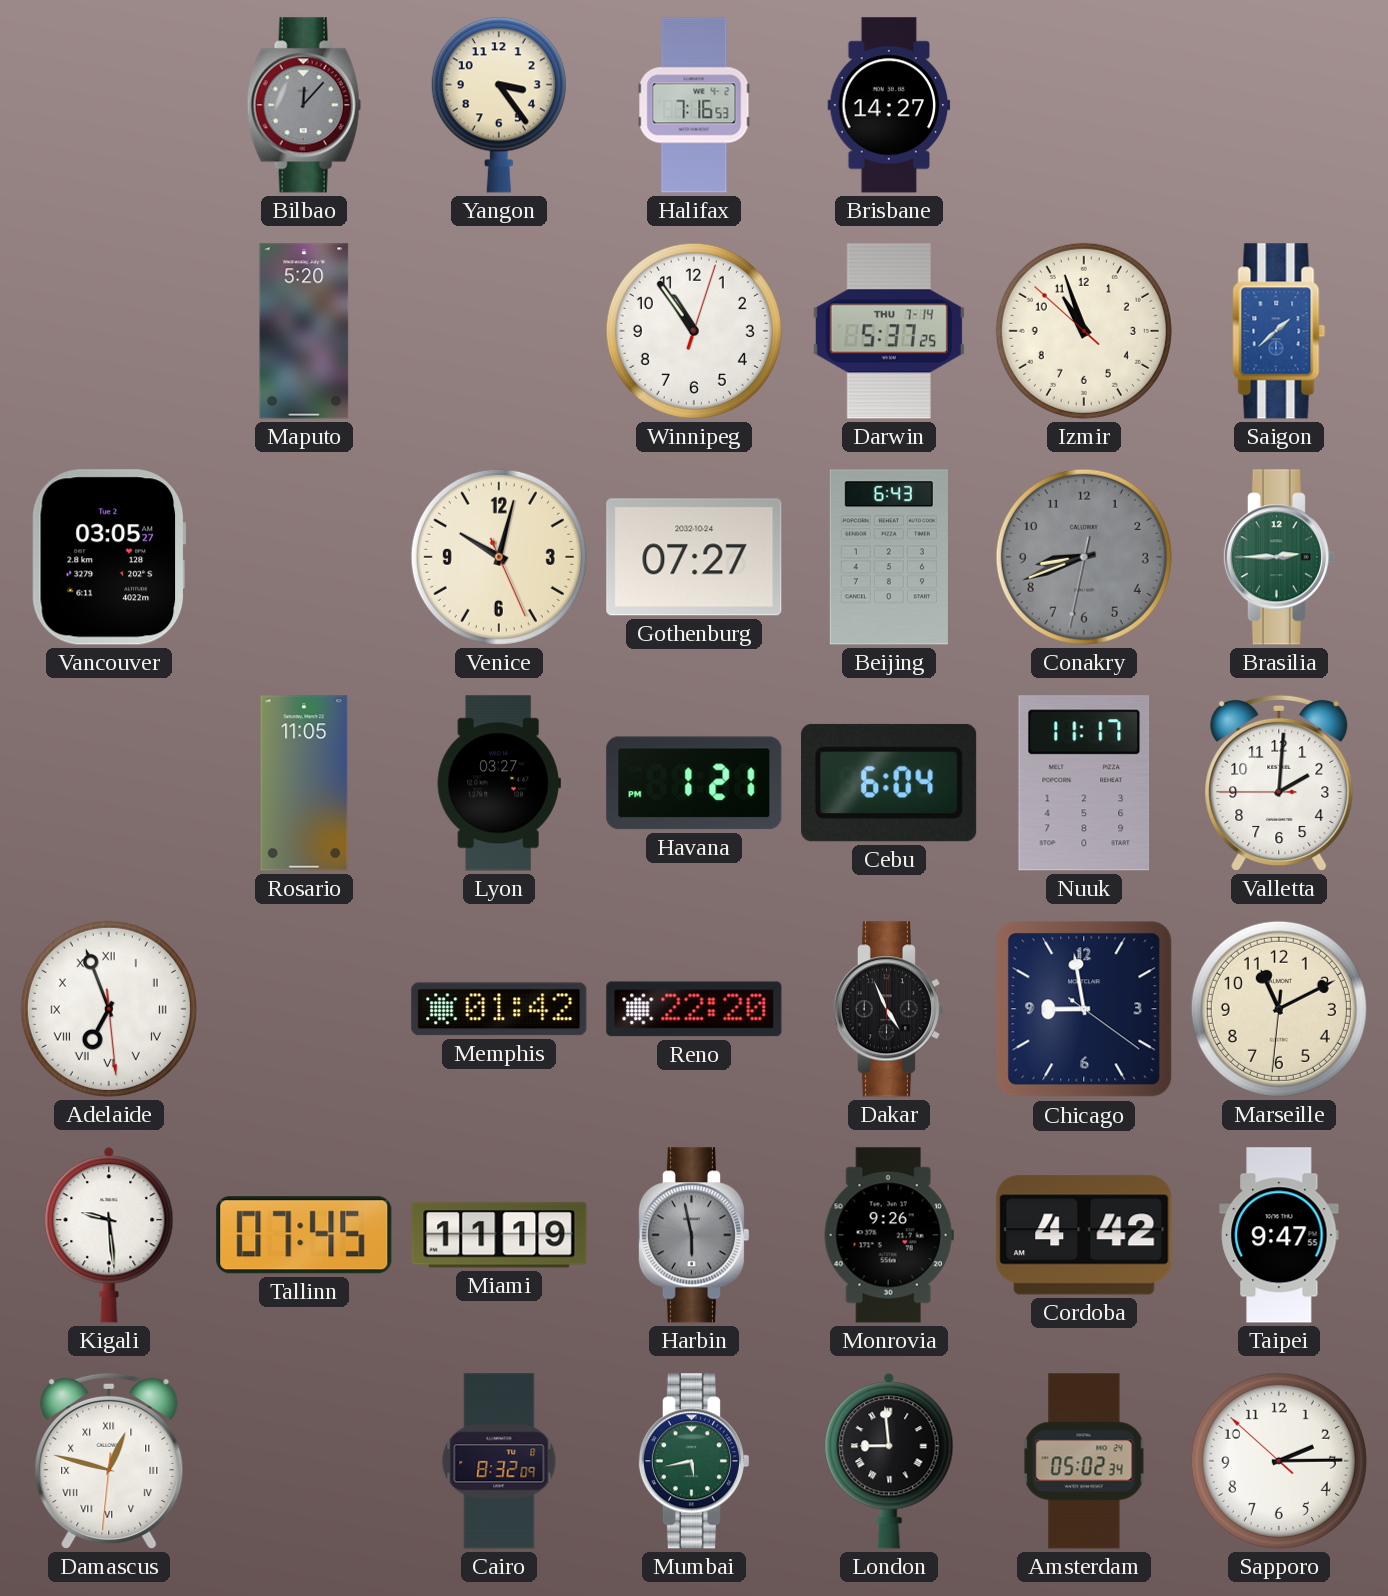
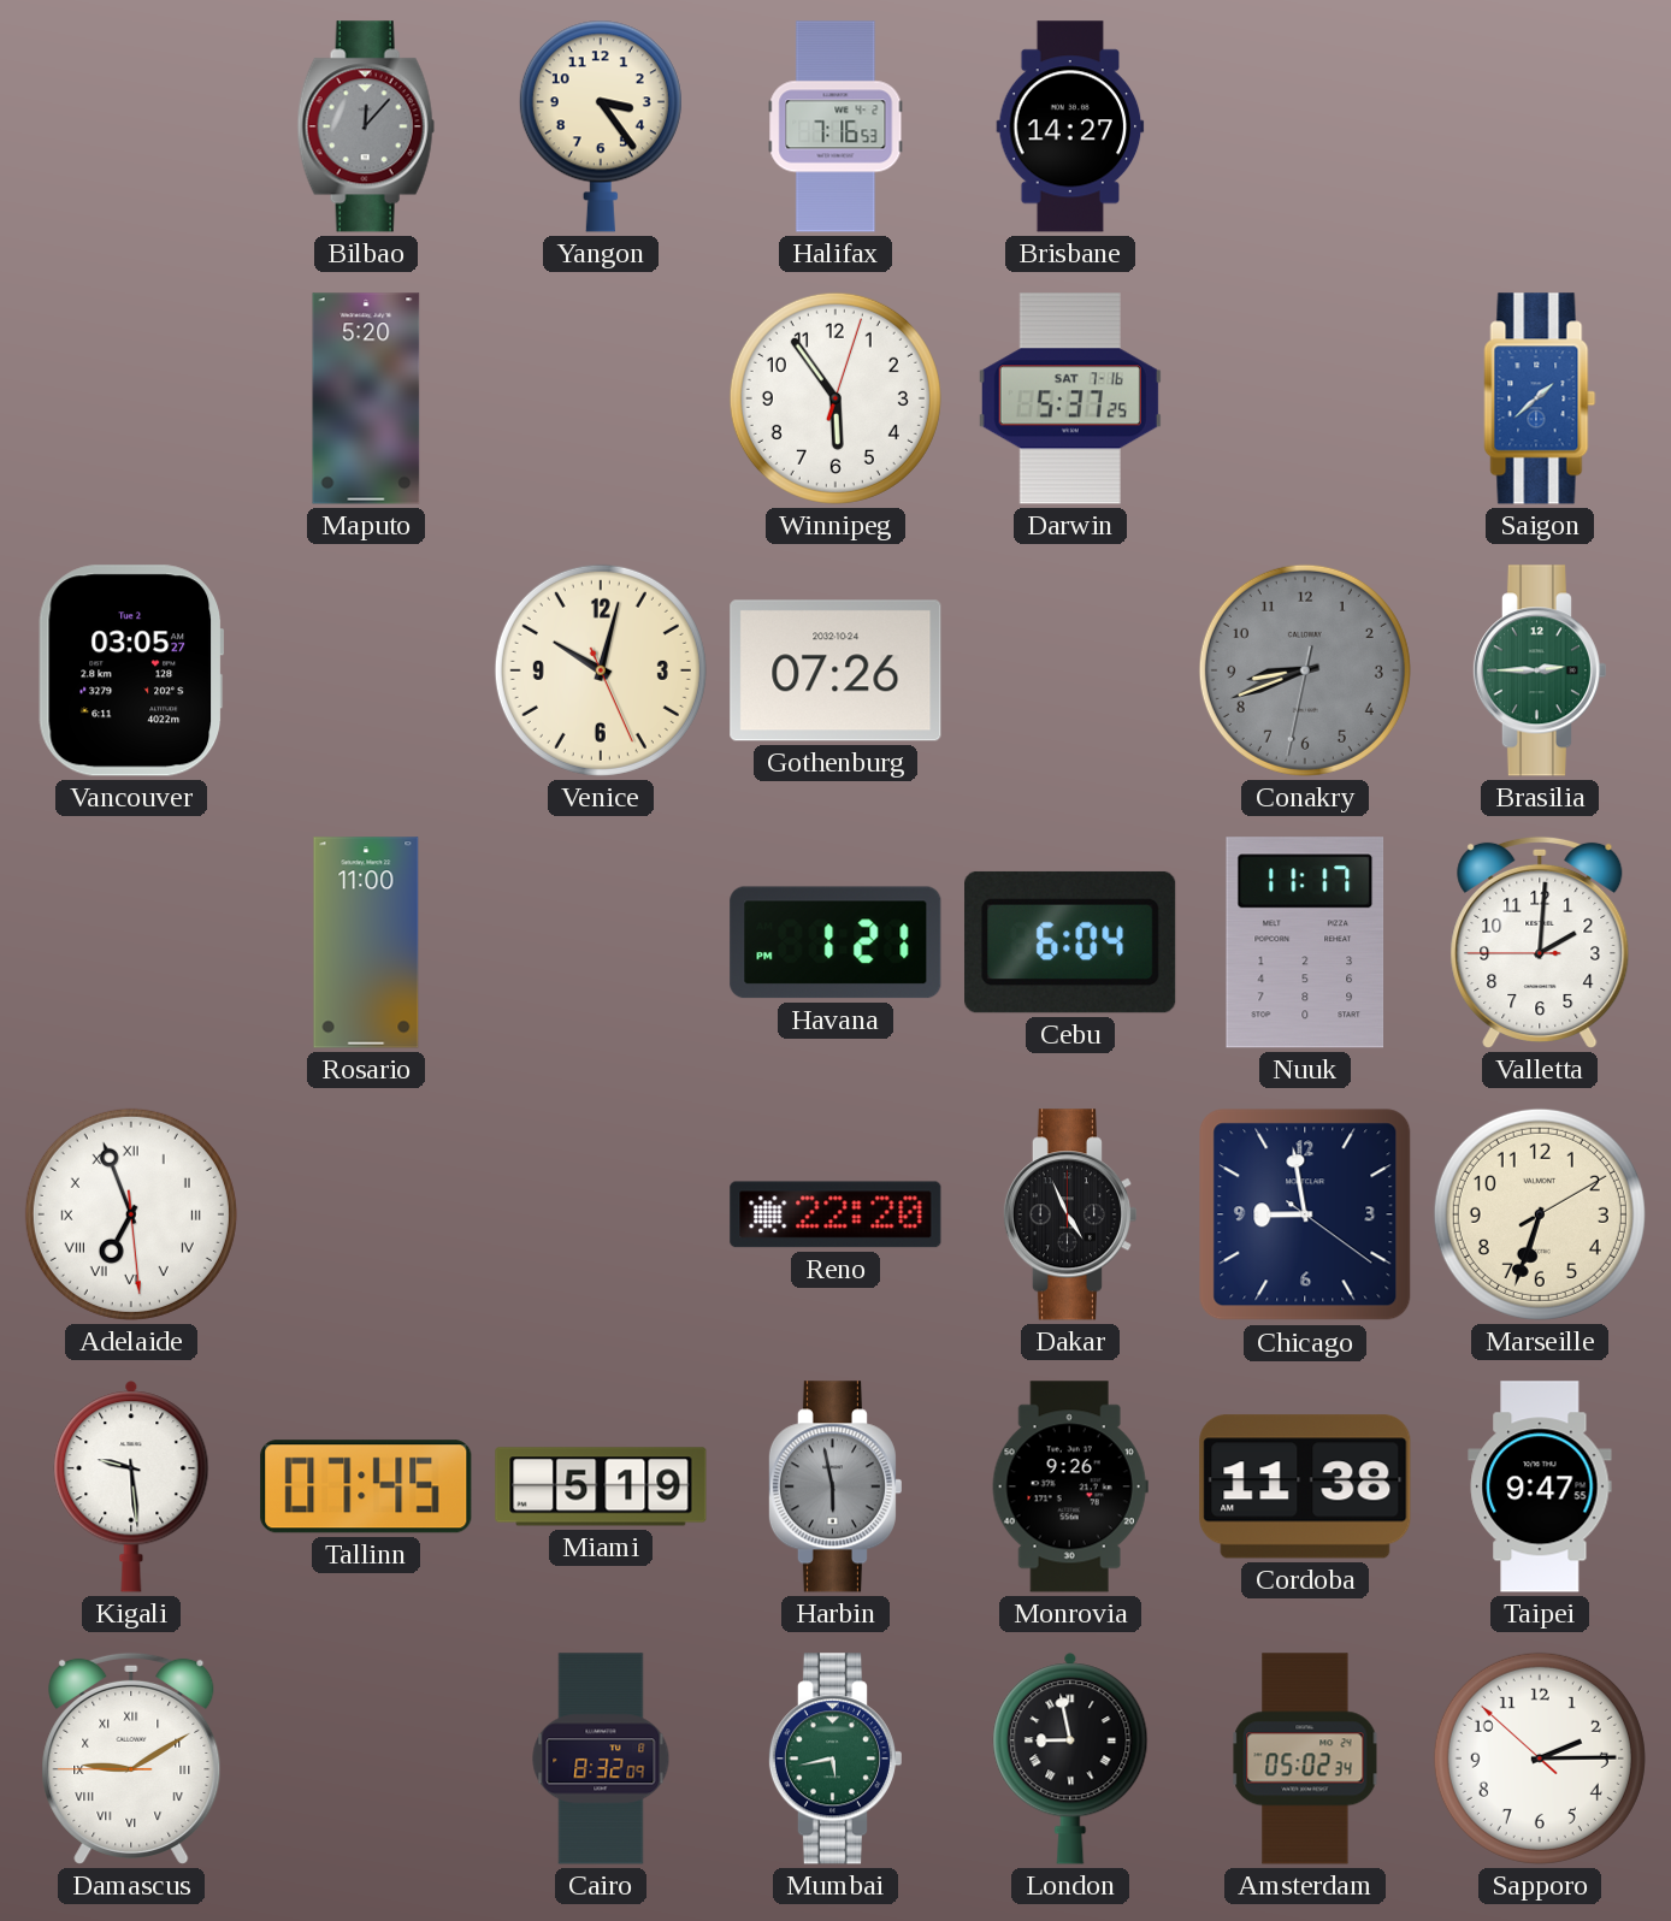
Winnipeg: 10:54 -> 5:54 (835, 398)
Darwin date: THU 7-14 -> SAT 7-16 (1070, 398)
Izmir: 10:56 -> none (1084, 331)
Gothenburg: 07:27 -> 07:26 (835, 670)
Beijing: 6:43 -> none (889, 557)
Rosario: 11:05 -> 11:00 (366, 942)
Lyon: 03:27 -> none (499, 783)
Memphis: 01:42 -> none (499, 1009)
Marseille: 11:10 -> 6:33 (1540, 1214)
Miami: 11:19 -> 5:19 (601, 1486)
Cordoba: 4:42 -> 11:38 (1305, 1486)
Damascus: 12:47 -> 9:09 (131, 1759)
London: 8:59 -> 8:58 (1070, 1759)
